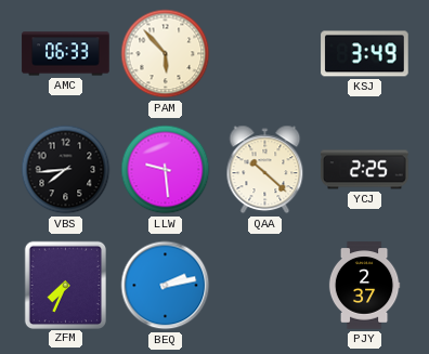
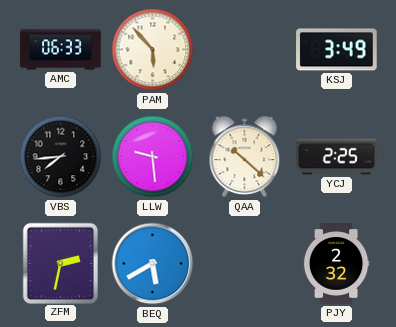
ZFM: 7:34 -> 2:32 (60, 263)
BEQ: 2:13 -> 5:40 (153, 264)
PJY: 2:37 -> 2:32 (336, 264)
